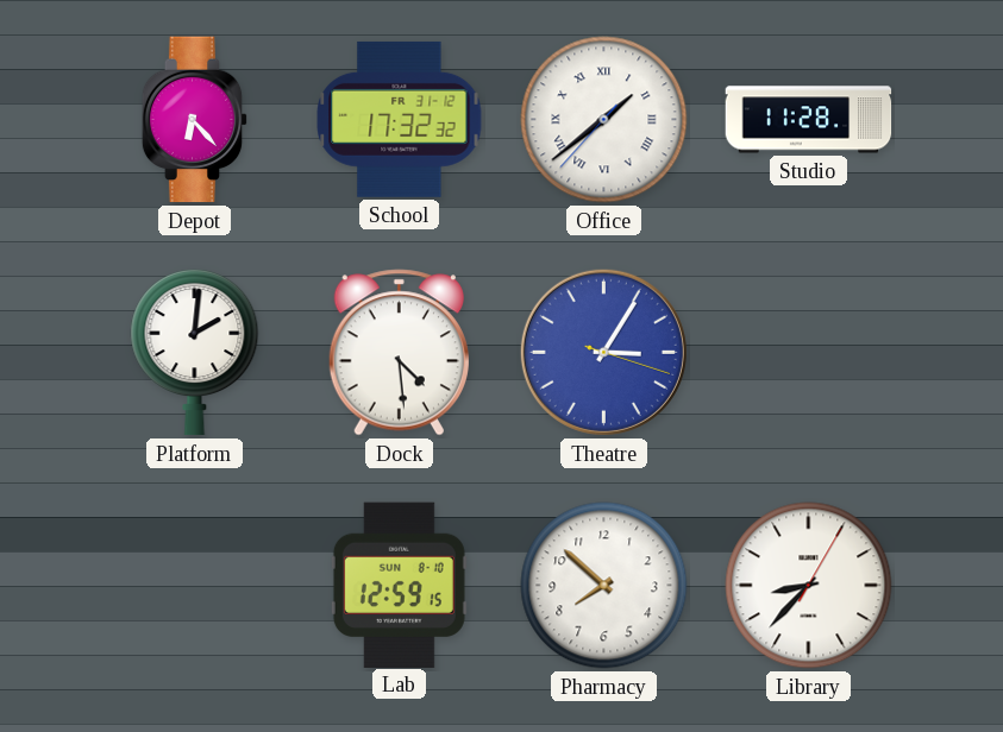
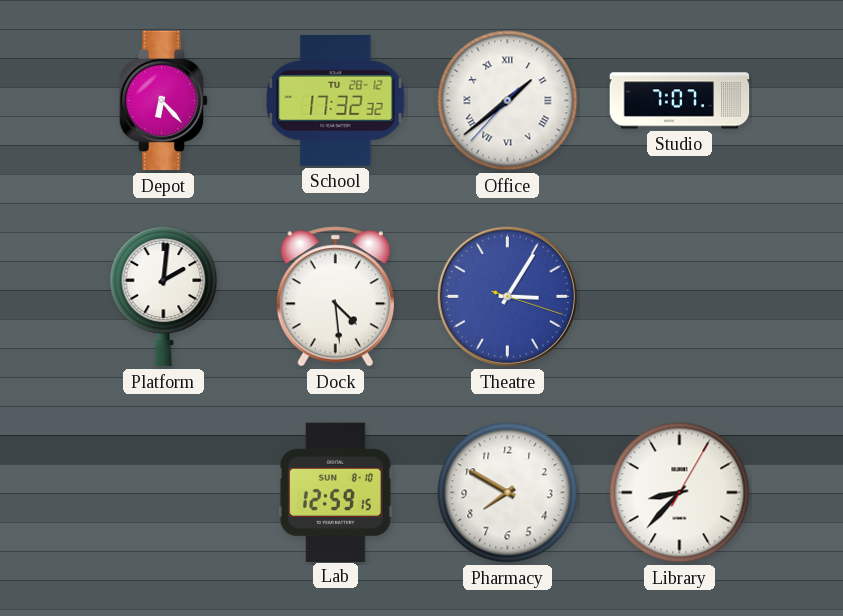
School date: FR 31-12 -> TU 28-12 (336, 100)
Studio: 11:28 -> 7:07 (680, 101)
Pharmacy: 7:52 -> 7:50 (508, 493)
